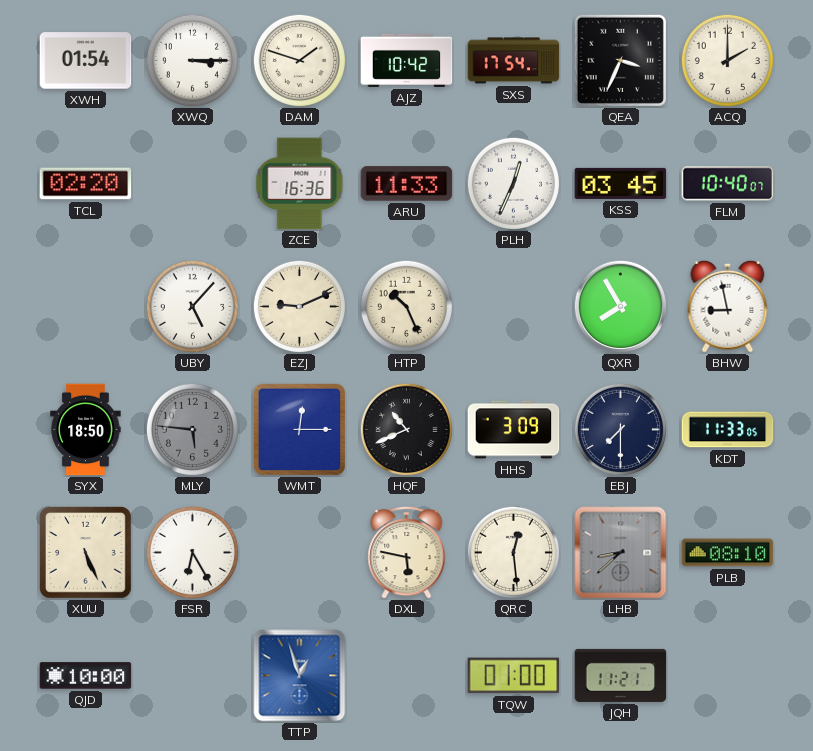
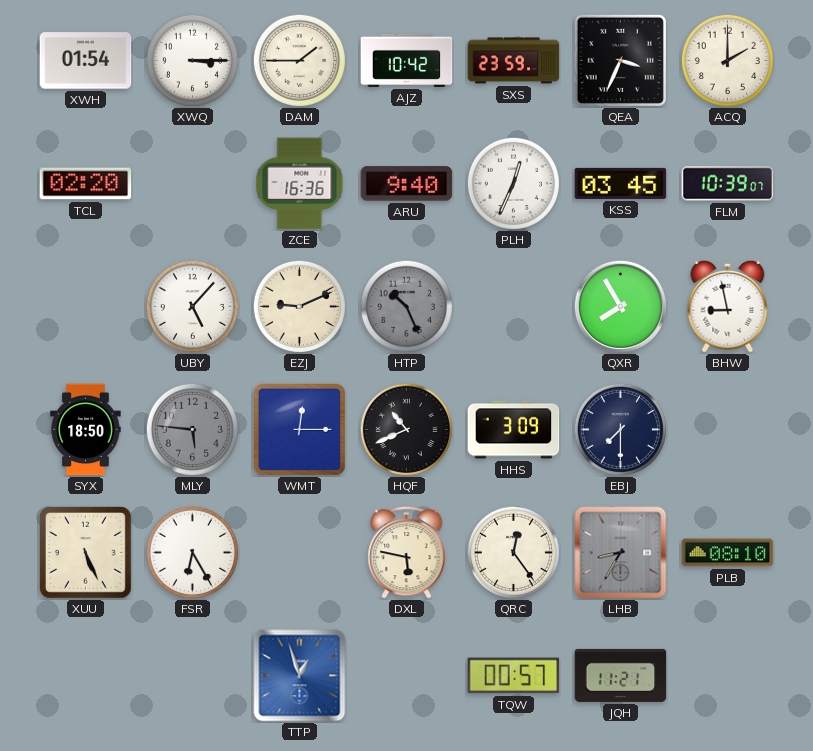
DAM: 1:48 -> 1:45 (299, 60)
SXS: 17:54 -> 23:59 (514, 61)
ARU: 11:33 -> 9:40 (407, 184)
FLM: 10:40 -> 10:39 (728, 184)
HTP dial: cream -> grey (406, 306)
KDT: 11:33 -> none (728, 430)
QRC: 12:29 -> 12:24 (513, 552)
LHB: 8:38 -> 8:35 (621, 553)
QJD: 10:00 -> none (86, 676)
TQW: 01:00 -> 00:57 (514, 676)
